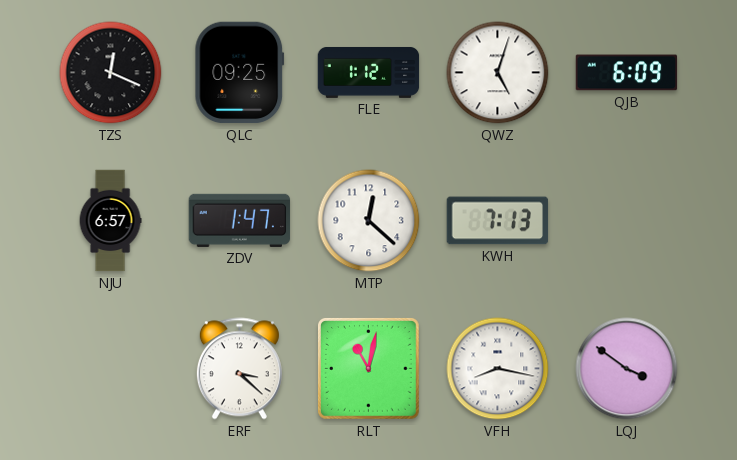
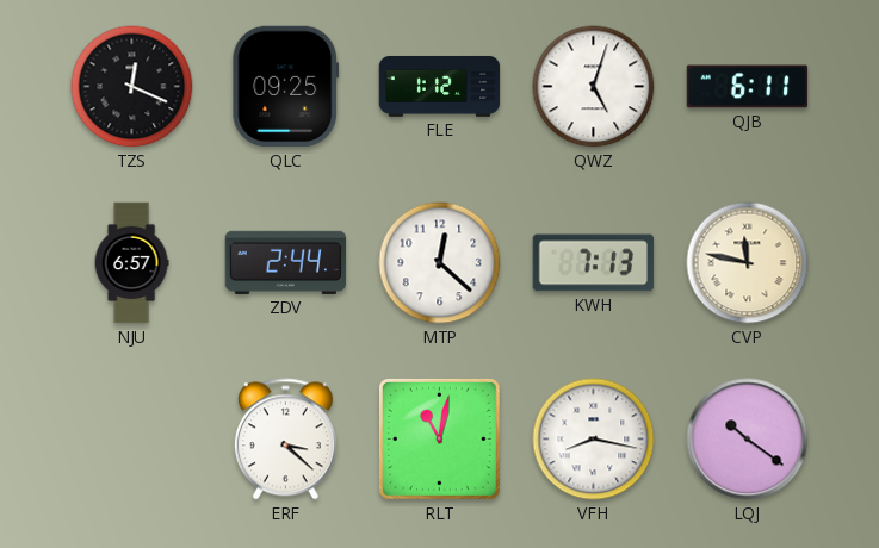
QJB: 6:09 -> 6:11 (748, 87)
ZDV: 1:47 -> 2:44 (286, 262)
CVP: none -> 11:47 (748, 263)
LQJ: 3:51 -> 10:21 (748, 440)
